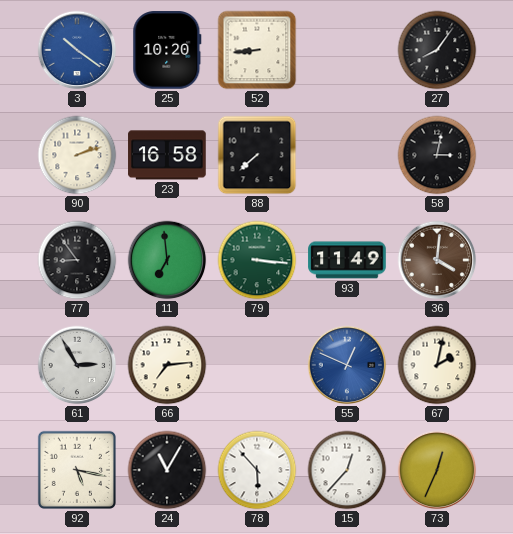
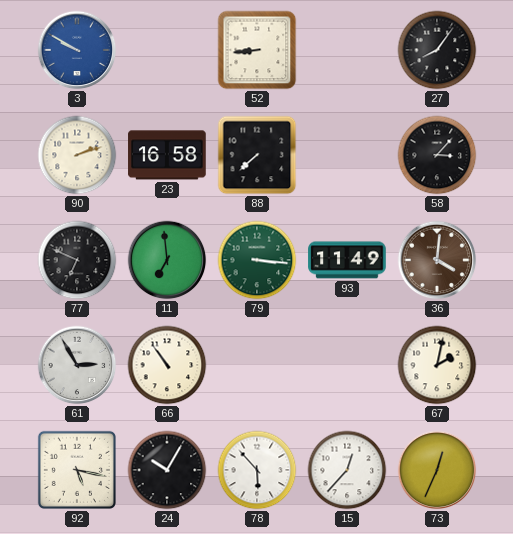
3: 10:21 -> 9:50 (77, 50)
25: 10:20 -> none (167, 50)
58: 3:02 -> 3:07 (437, 155)
77: 8:54 -> 6:49 (77, 260)
66: 7:14 -> 10:54 (167, 365)
55: 12:49 -> none (347, 365)
24: 11:05 -> 10:05 (167, 470)
